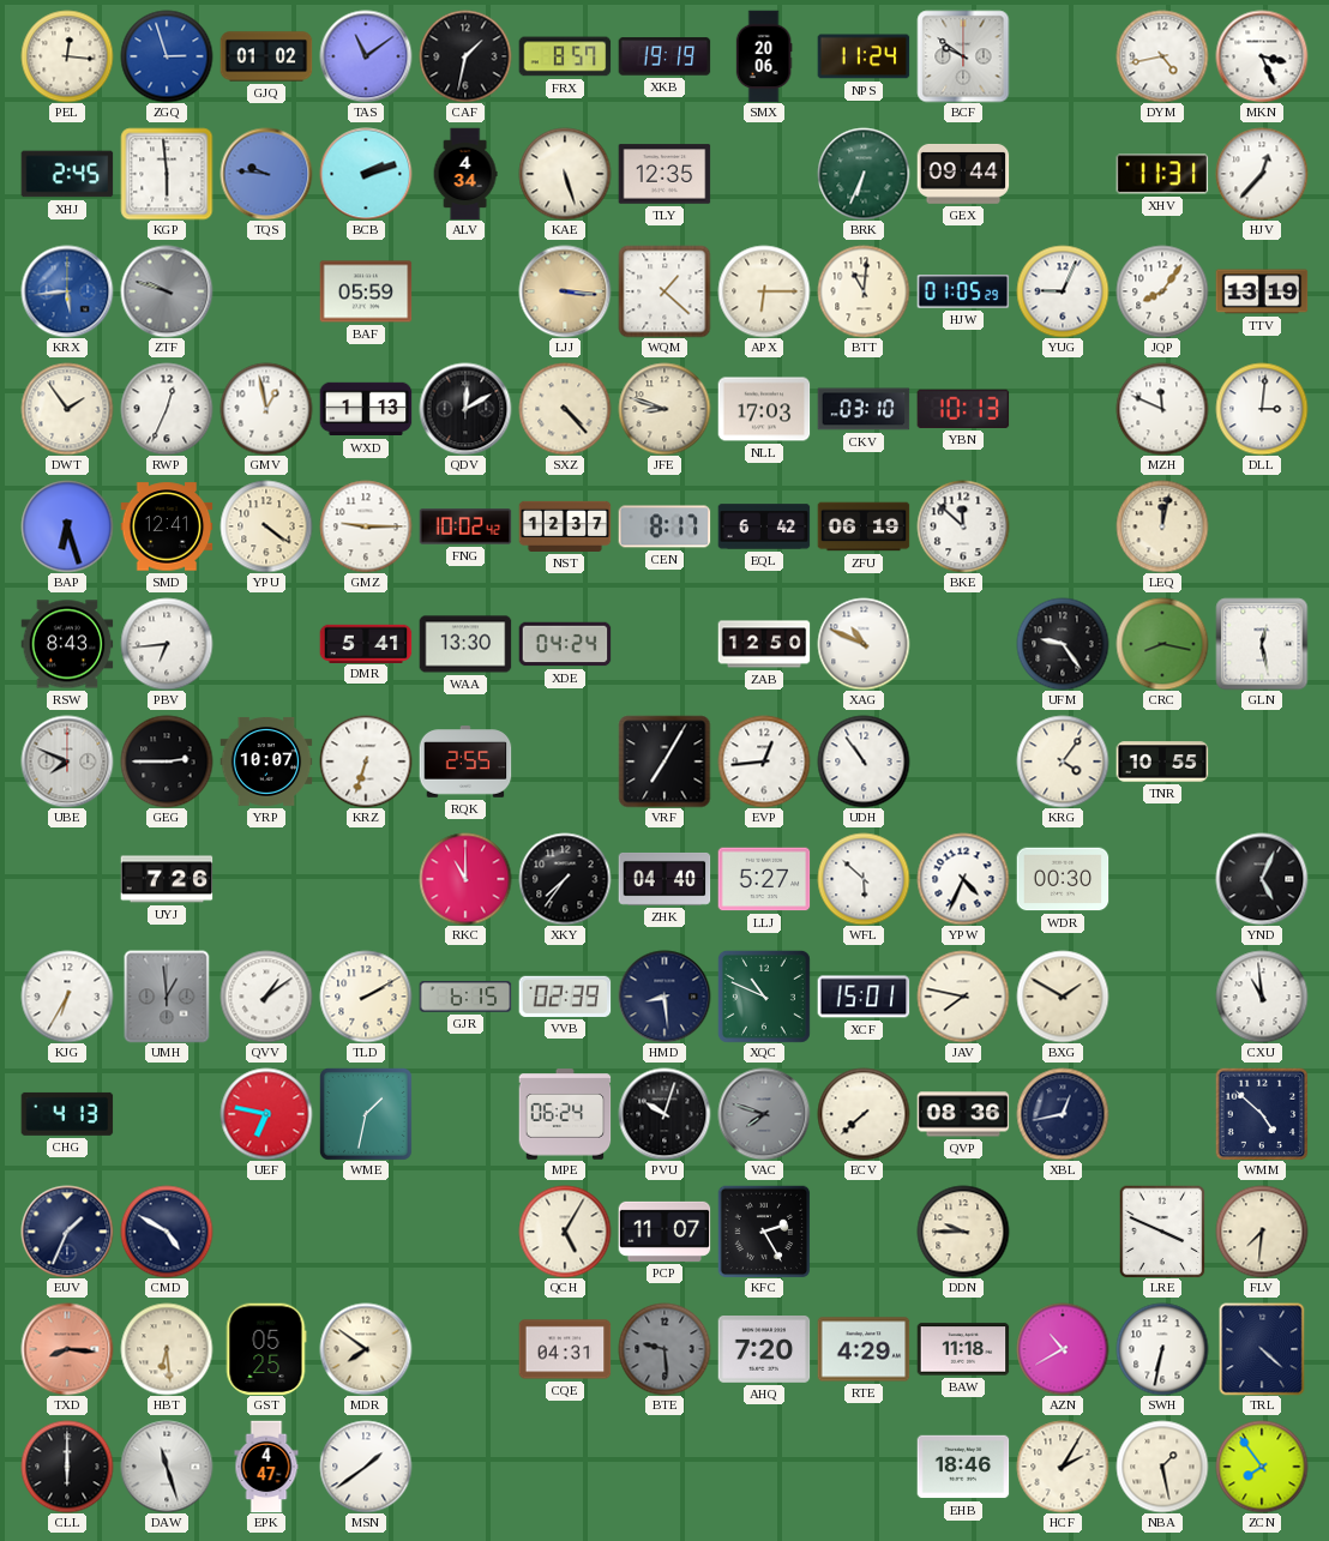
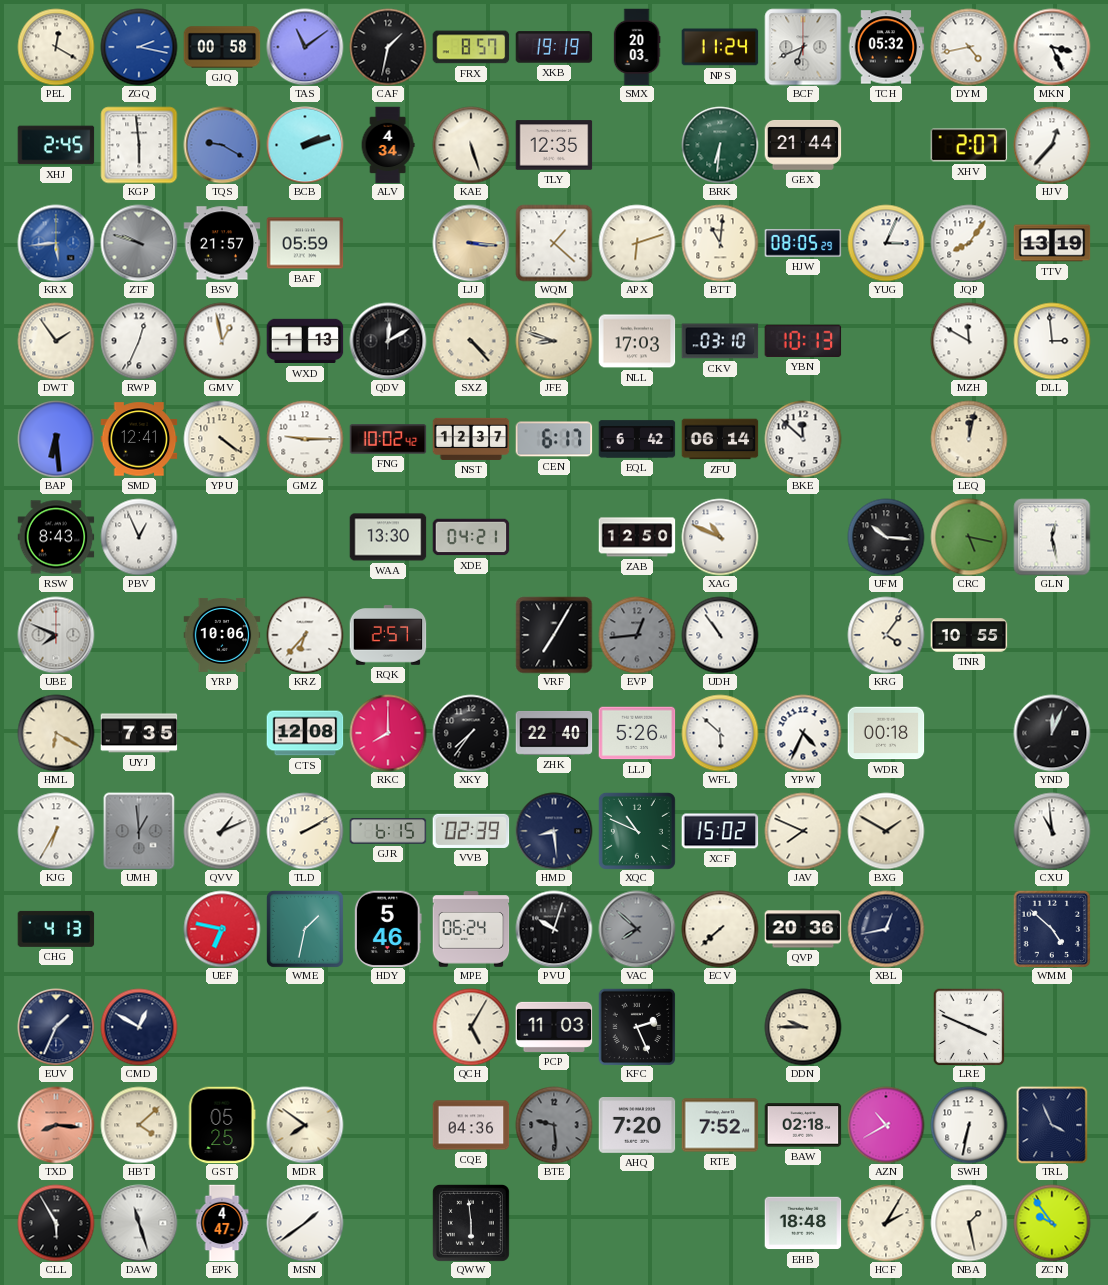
PEL: 12:16 -> 12:20 (56, 47)
ZGQ: 2:57 -> 2:17 (139, 47)
GJQ: 01:02 -> 00:58 (222, 47)
SMX: 20:06 -> 20:03 (637, 47)
BCF: 9:51 -> 6:41 (803, 47)
TCH: none -> 05:32 (886, 47)
TQS: 9:46 -> 9:20 (222, 145)
BRK: 6:34 -> 6:31 (720, 145)
GEX: 09:44 -> 21:44 (803, 145)
XHV: 11:31 -> 2:07 (969, 145)
BSV: none -> 21:57 (222, 243)
APX: 6:15 -> 6:12 (637, 243)
HJW: 01:05 -> 08:05 (803, 244)
YUG: 9:04 -> 3:04 (886, 243)
MZH: 11:49 -> 11:50 (969, 341)
DLL: 3:01 -> 2:59 (1052, 341)
BAP: 6:27 -> 6:29 (56, 439)
CEN: 8:17 -> 6:17 (554, 439)
ZFU: 06:19 -> 06:14 (720, 439)
PBV: 6:44 -> 12:56 (139, 537)
DMR: 5:41 -> none (366, 643)
XDE: 04:24 -> 04:21 (471, 537)
UFM: 9:24 -> 10:16 (886, 537)
CRC: 8:17 -> 5:17 (969, 537)
GEG: 2:45 -> none (167, 762)
YRP: 10:07 -> 10:06 (222, 635)
KRZ: 6:33 -> 6:37 (305, 635)
RQK: 2:55 -> 2:57 (388, 635)
EVP dial: white -> grey (637, 635)
HML: none -> 6:20 (56, 733)
UYJ: 7:26 -> 7:35 (139, 733)
CTS: none -> 12:08 (305, 733)
RKC: 11:00 -> 8:00 (388, 733)
ZHK: 04:40 -> 22:40 (554, 733)
LLJ: 5:27 -> 5:26 (637, 733)
WDR: 00:30 -> 00:18 (886, 733)
YND: 5:04 -> 12:04 (1052, 733)
QVV: 1:09 -> 1:11 (222, 831)
XCF: 15:01 -> 15:02 (720, 831)
JAV: 7:47 -> 7:49 (803, 831)
HDY: none -> 5:46 (388, 929)
VAC: 7:48 -> 7:52 (637, 929)
QVP: 08:36 -> 20:36 (803, 929)
CMD: 4:50 -> 12:50 (139, 1027)
PCP: 11:07 -> 11:03 (554, 1027)
KFC: 2:25 -> 2:26 (637, 1027)
FLV: 7:31 -> none (1262, 1232)
HBT: 6:29 -> 4:08 (139, 1125)
CQE: 04:31 -> 04:36 (471, 1125)
RTE: 4:29 -> 7:52 (720, 1125)
BAW: 11:18 -> 02:18 (803, 1125)
TRL: 4:22 -> 3:56 (1052, 1125)
CLL: 6:00 -> 5:55 (56, 1223)
QWW: none -> 5:59 (471, 1223)
EHB: 18:46 -> 18:48 (803, 1223)
ZCN: 7:54 -> 9:54 (1052, 1223)
